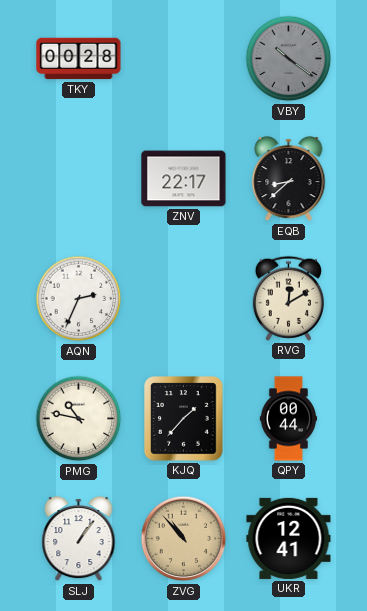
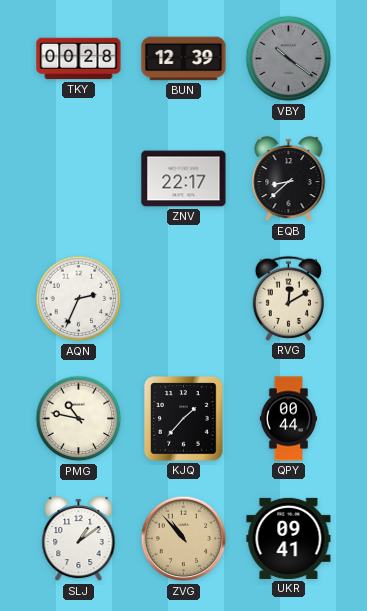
BUN: none -> 12:39 (184, 59)
SLJ: 1:06 -> 1:09 (79, 539)
UKR: 12:41 -> 09:41 (289, 538)
